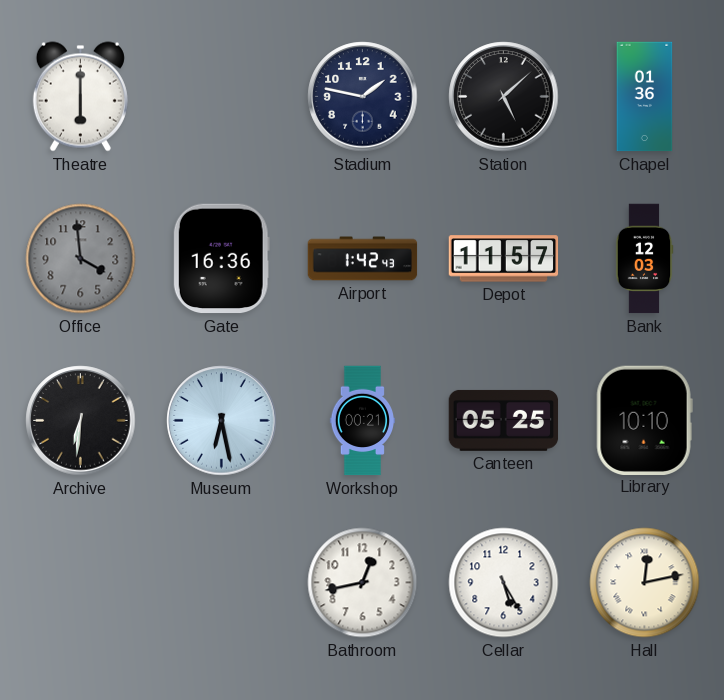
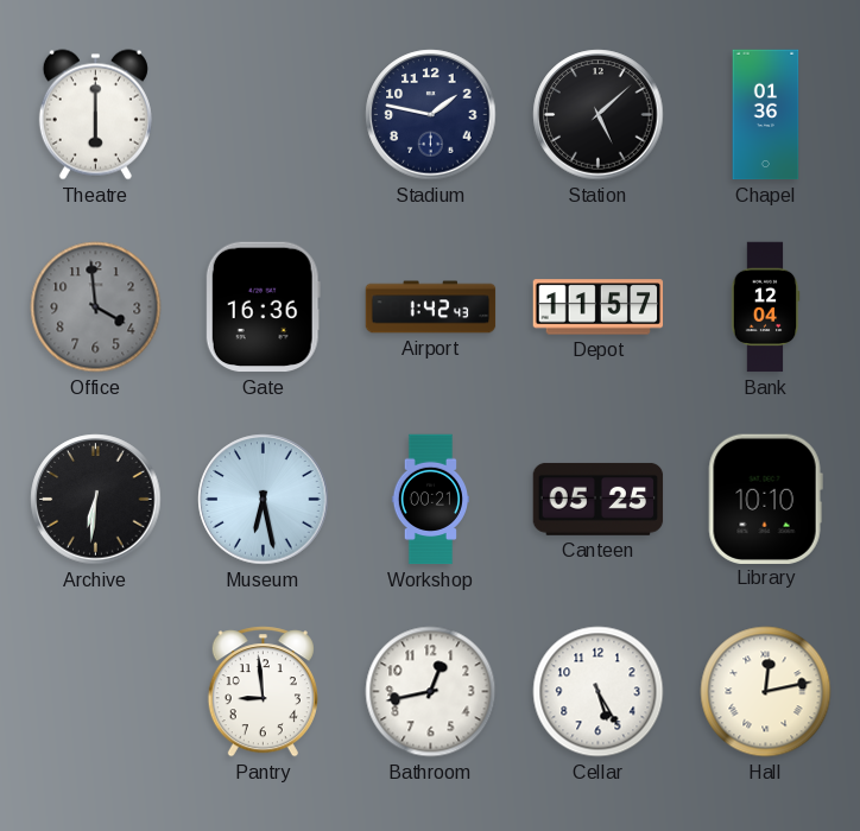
Bank: 12:03 -> 12:04 (765, 307)
Pantry: none -> 8:59 (263, 692)
